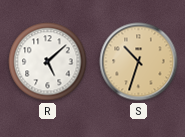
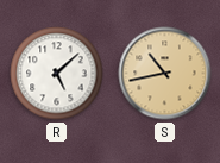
S: 10:33 -> 10:43 (165, 74)
